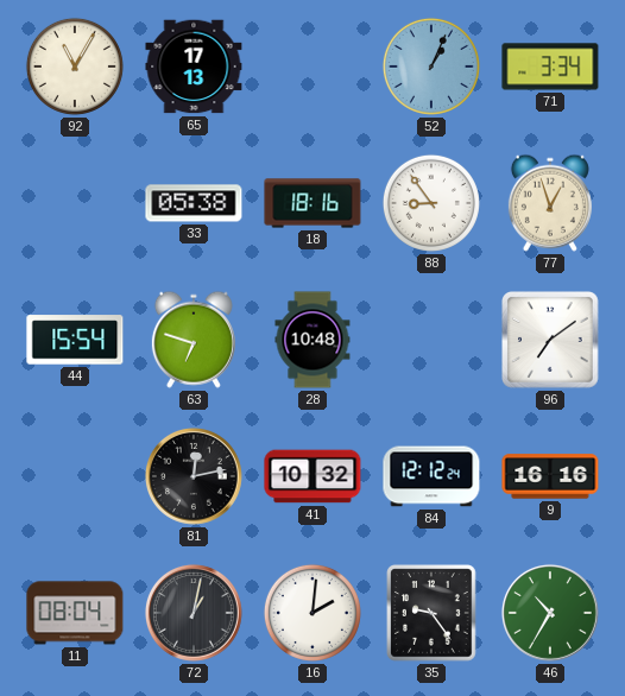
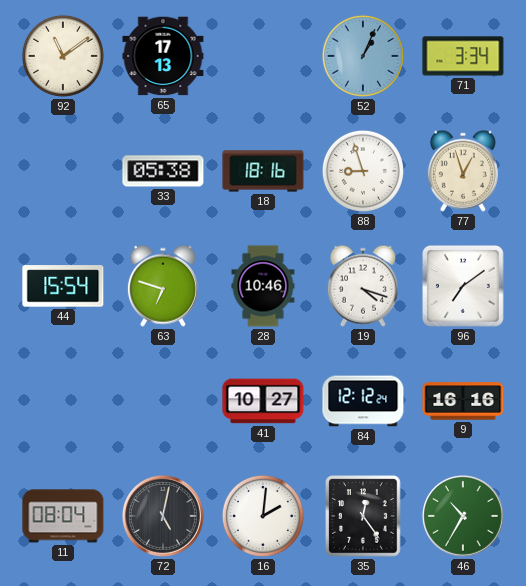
92: 11:05 -> 11:09 (63, 56)
88: 8:54 -> 8:57 (363, 171)
28: 10:48 -> 10:46 (263, 286)
19: none -> 4:18 (363, 286)
81: 12:13 -> none (194, 476)
41: 10:32 -> 10:27 (263, 401)
72: 1:02 -> 5:02 (163, 516)
35: 9:24 -> 12:24 (363, 516)
